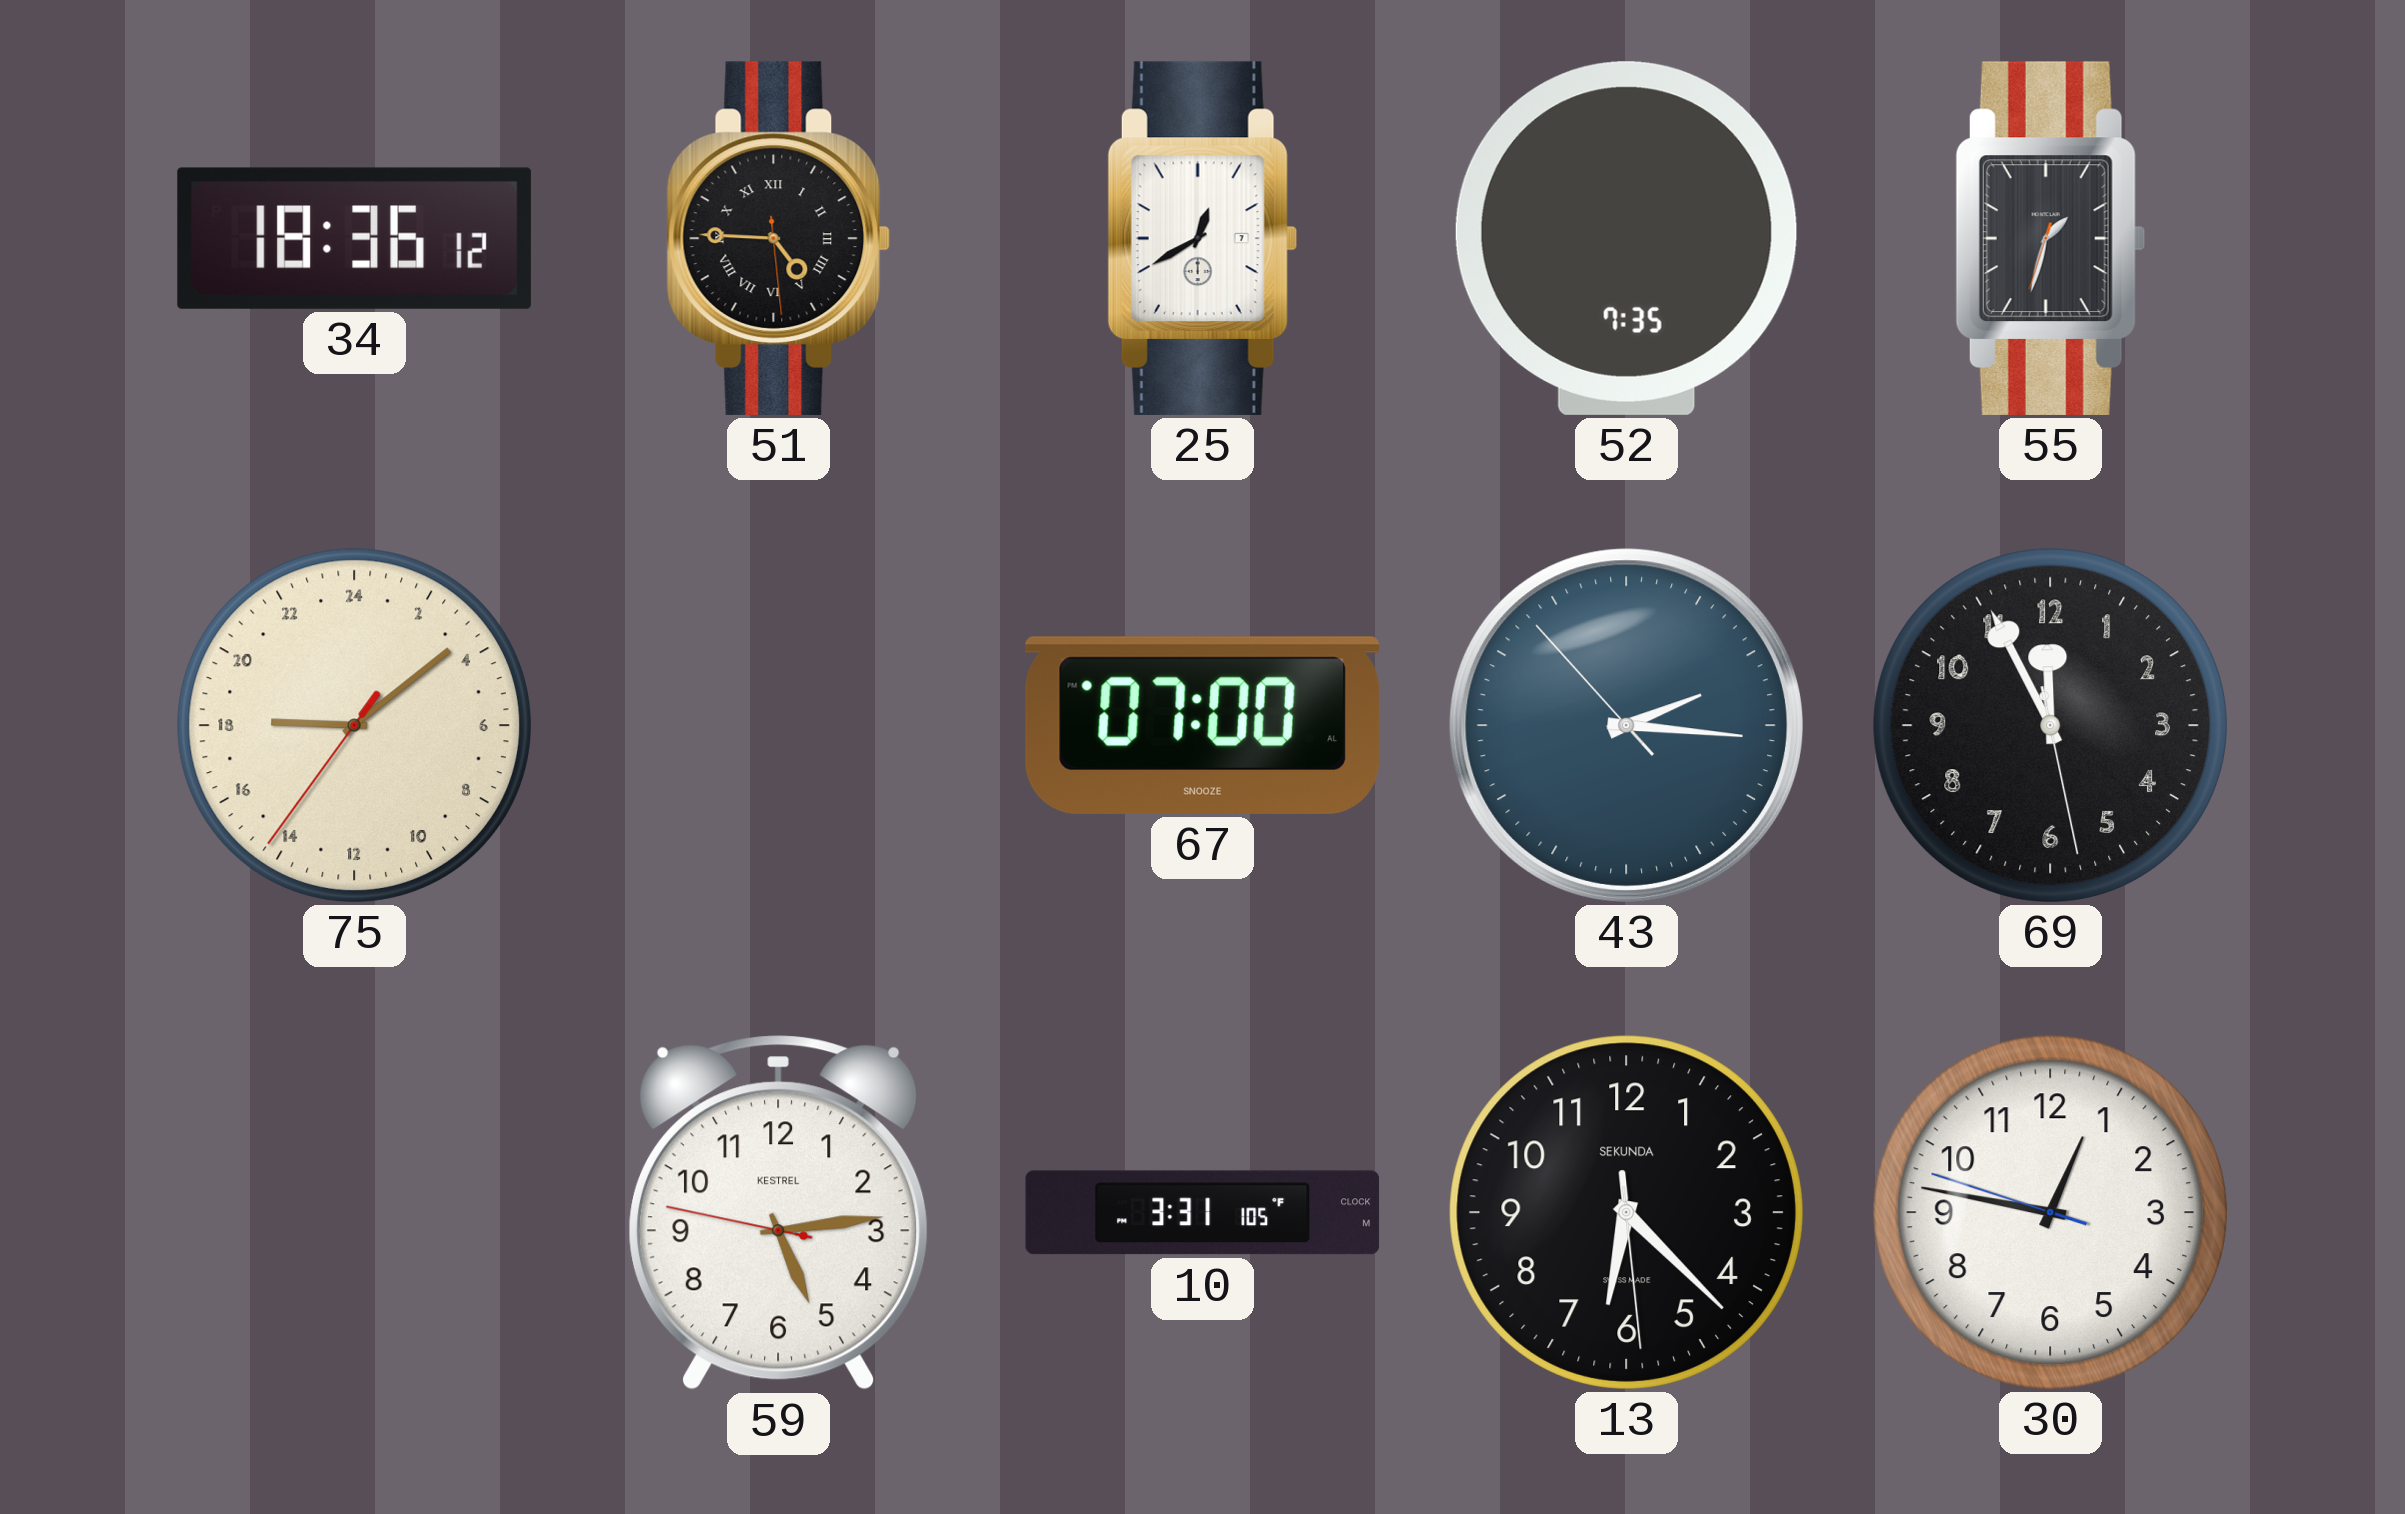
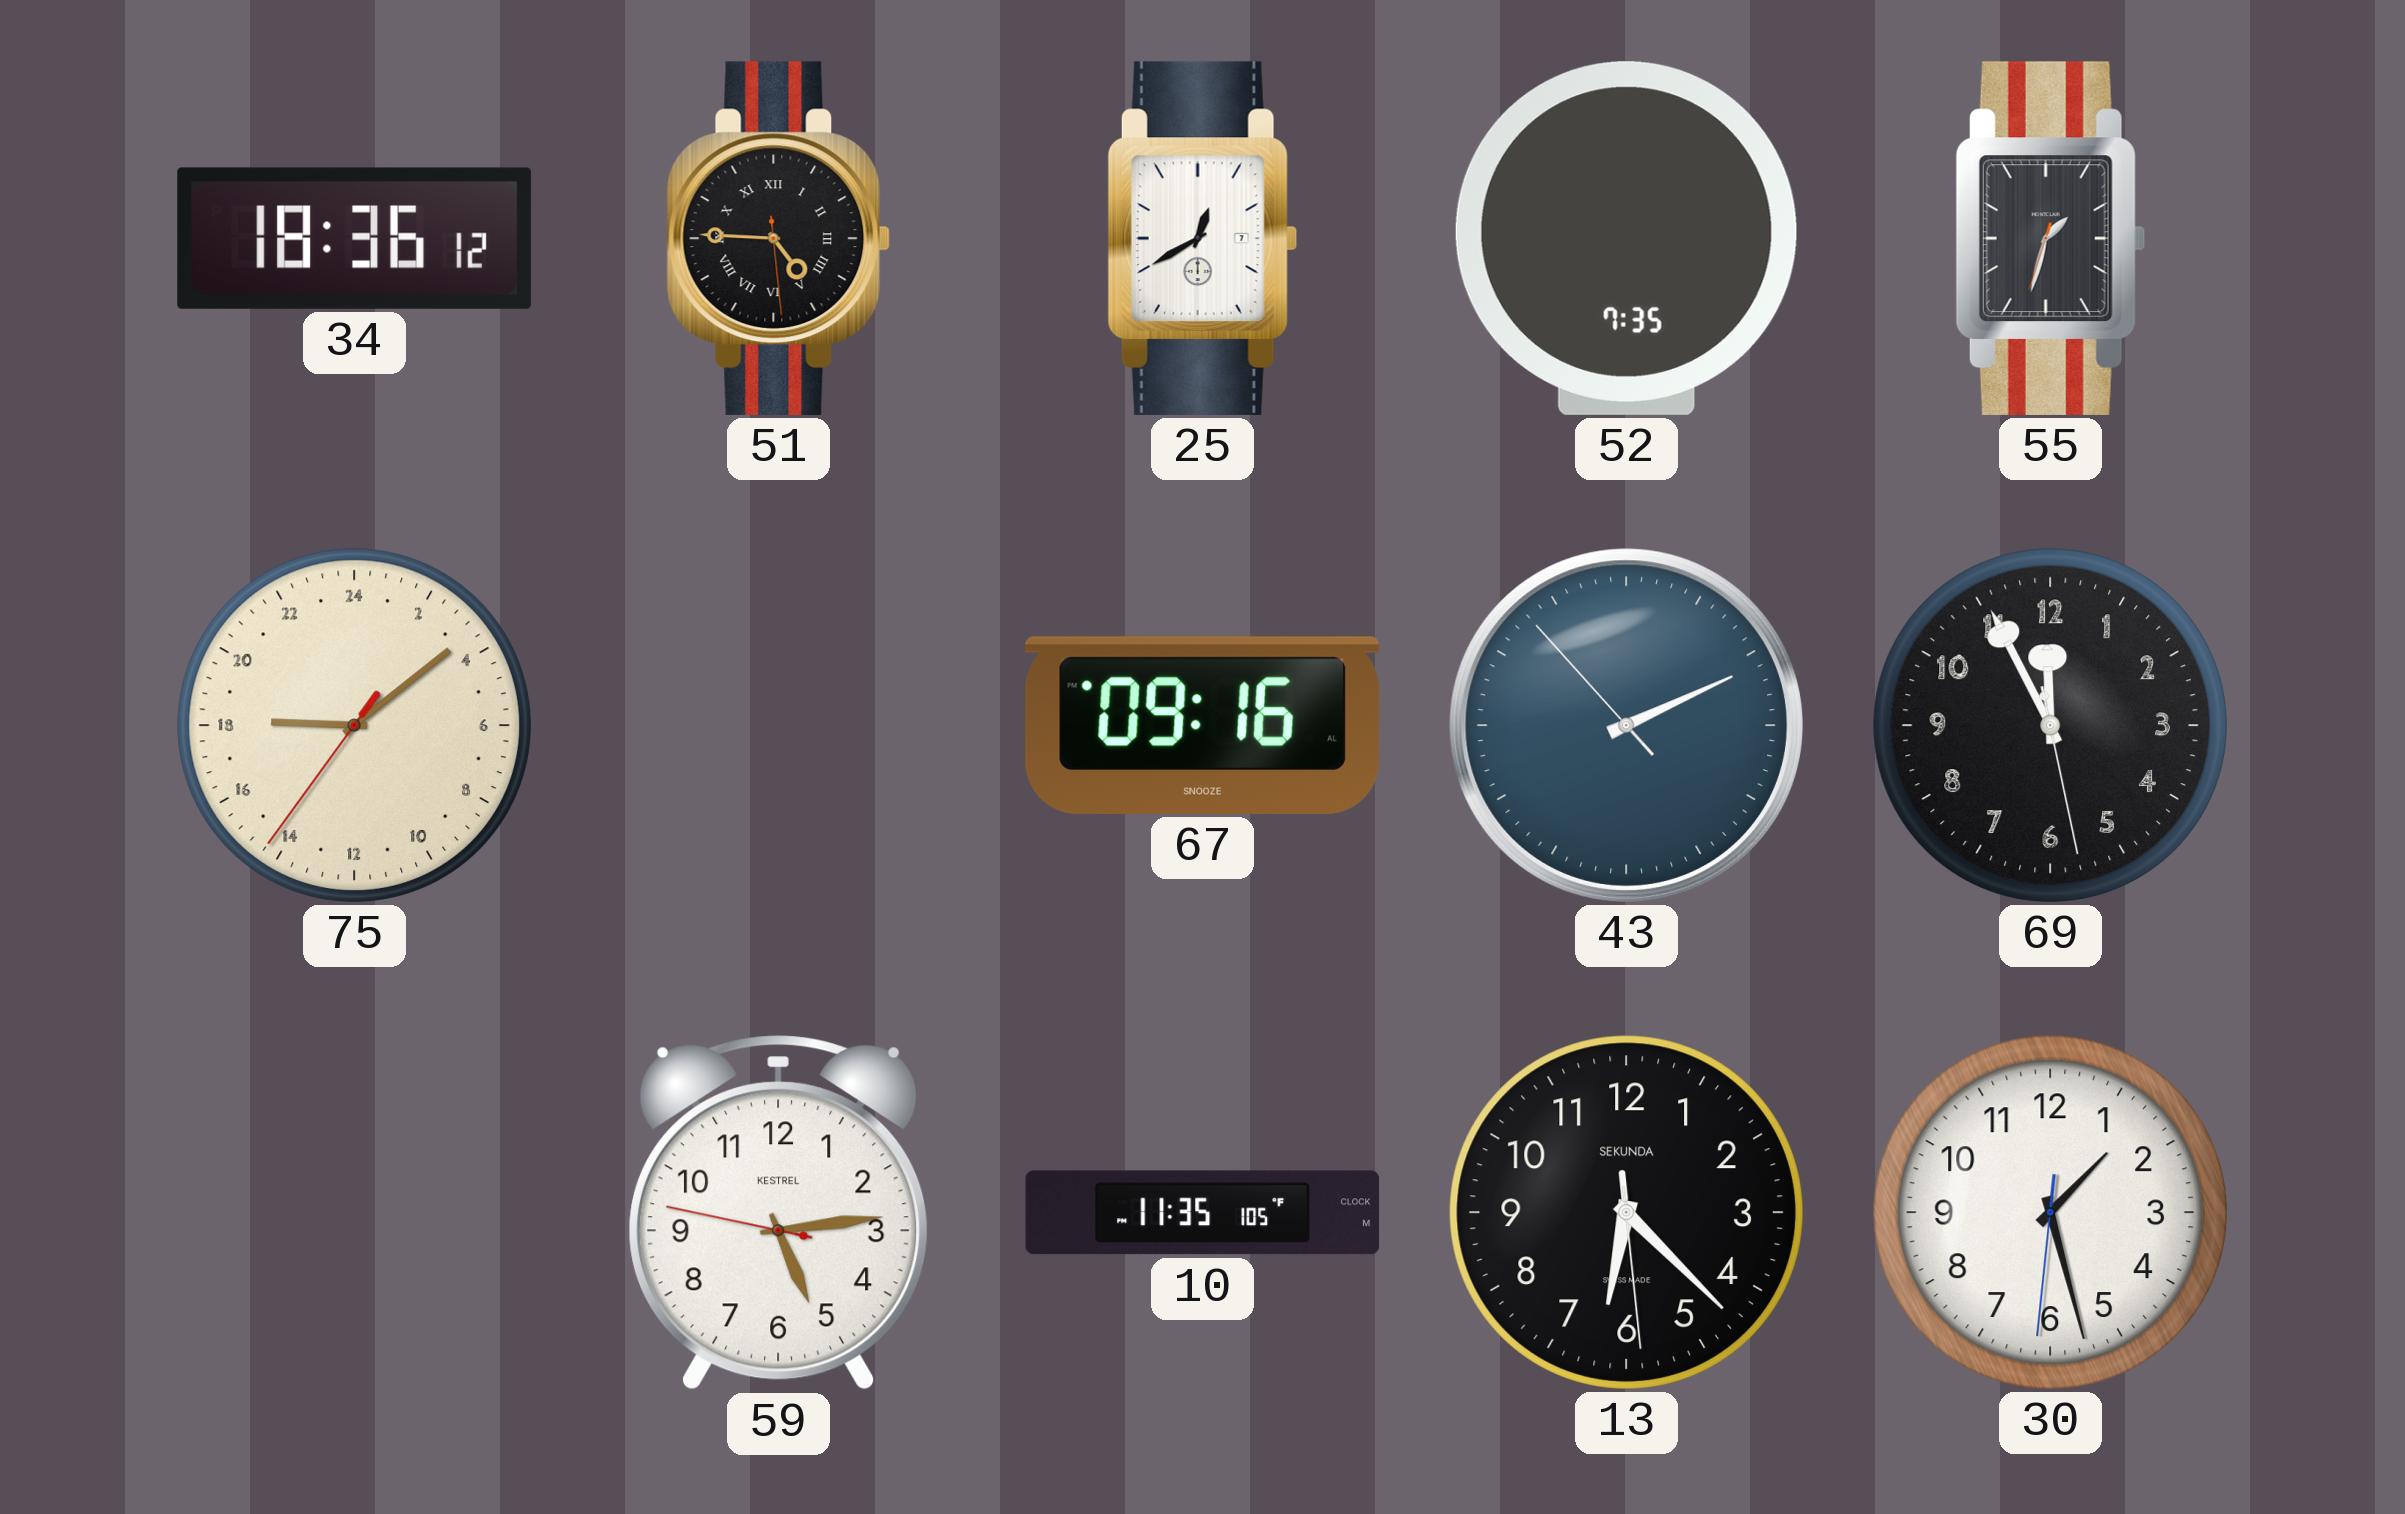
67: 07:00 -> 09:16 (1202, 725)
43: 2:15 -> 2:10 (1626, 725)
10: 3:31 -> 11:35 (1203, 1213)
30: 12:46 -> 1:27 (2050, 1212)
